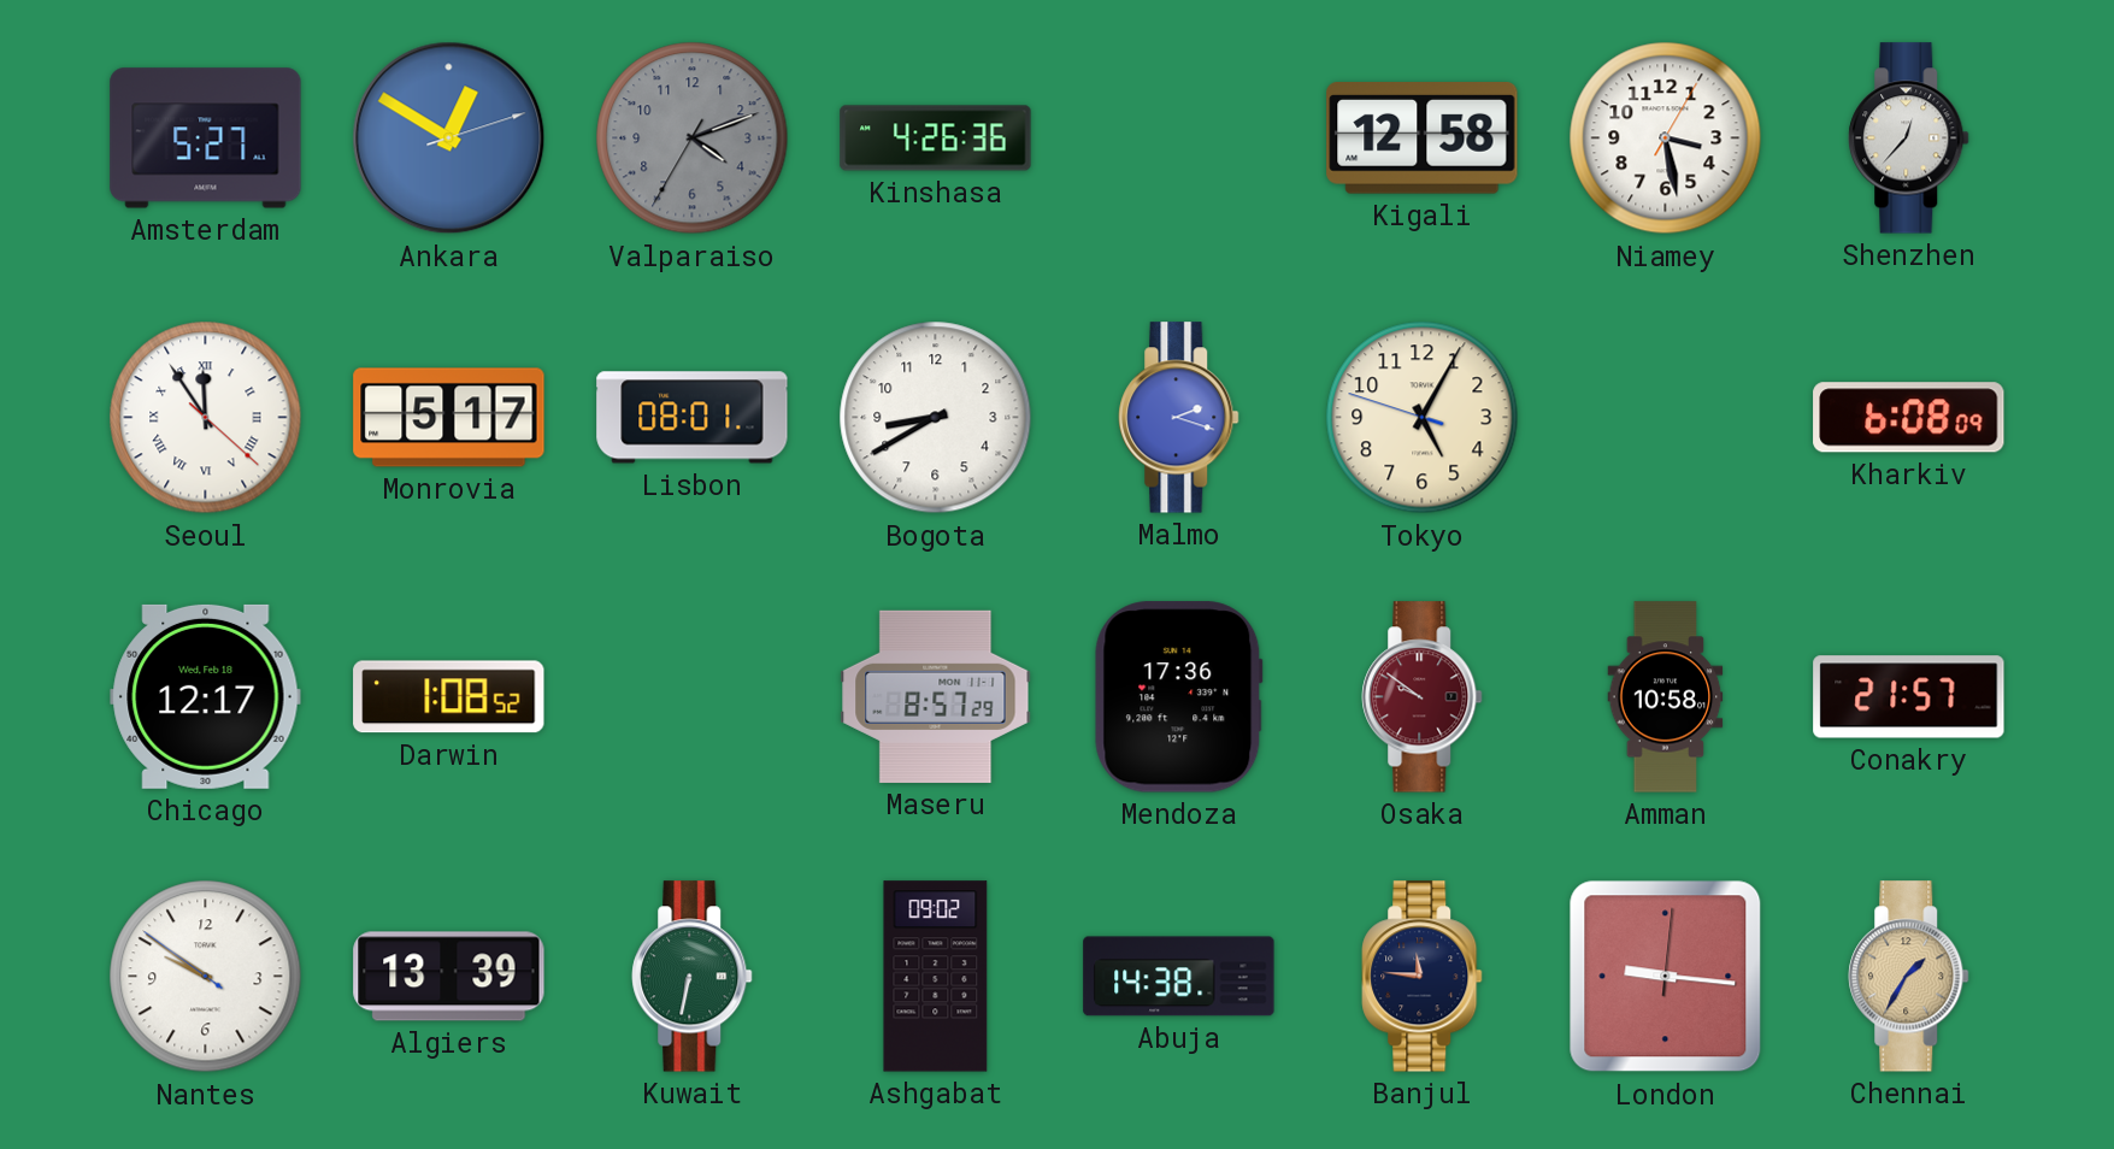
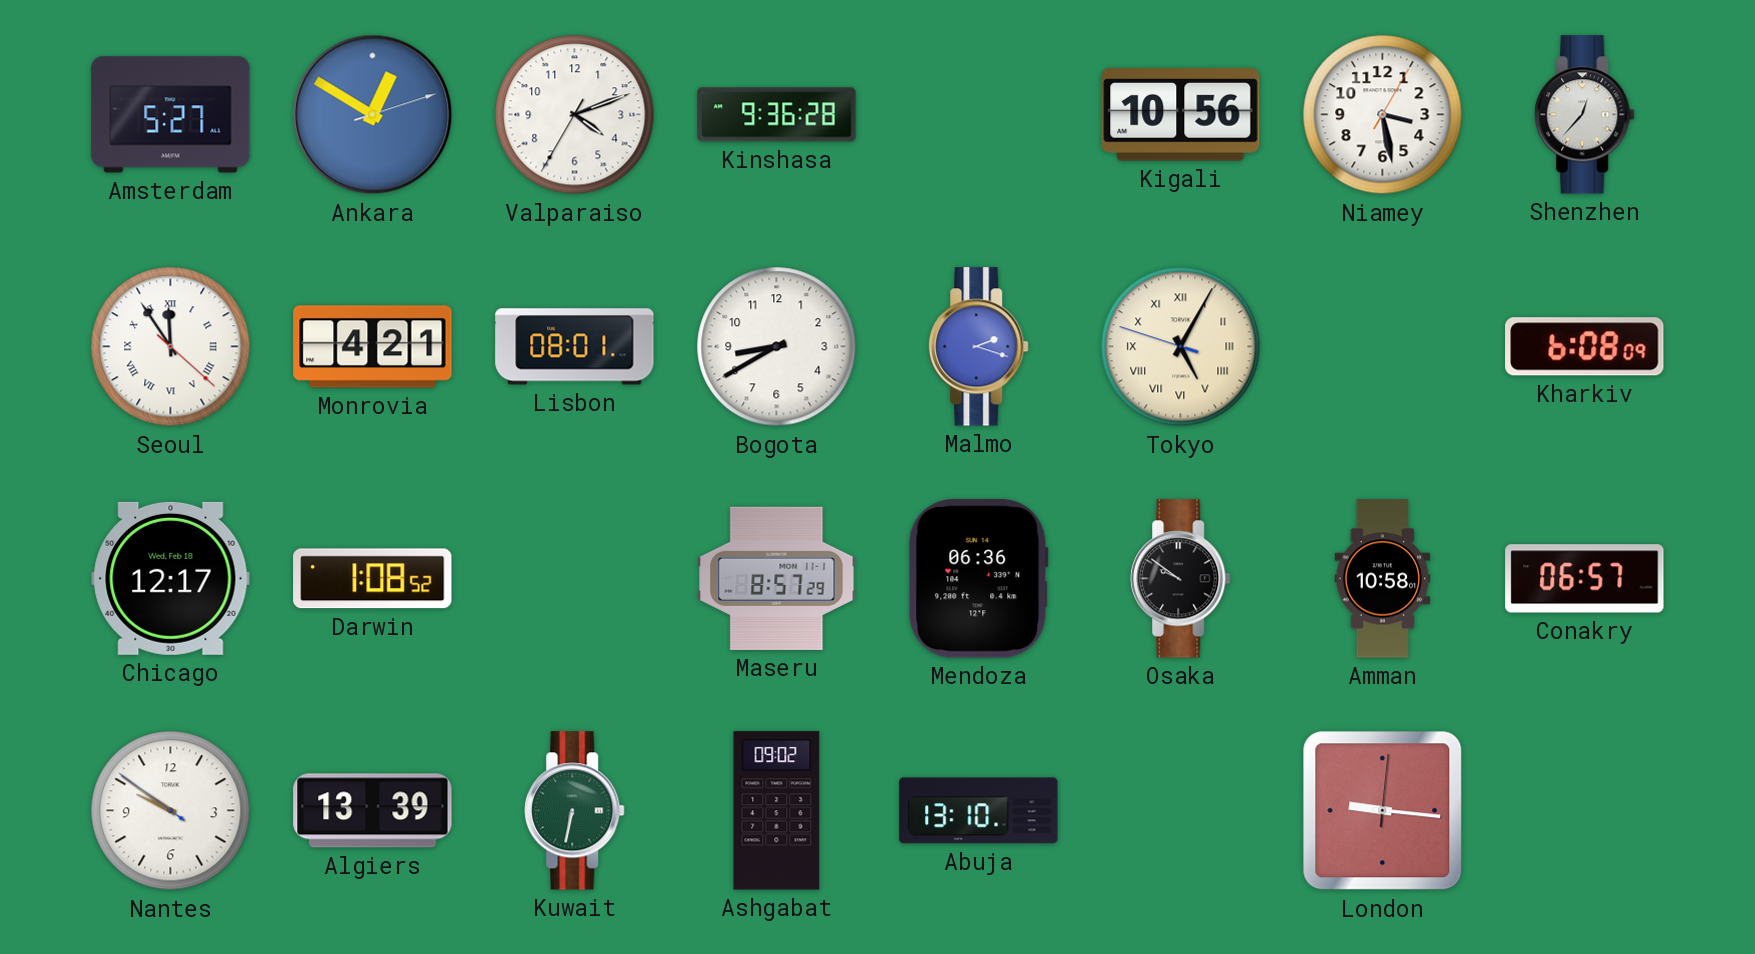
Valparaiso dial: grey -> white (575, 115)
Kinshasa: 4:26 -> 9:36 (777, 115)
Kigali: 12:58 -> 10:56 (1181, 115)
Monrovia: 5:17 -> 4:21 (373, 347)
Tokyo numerals: Arabic -> Roman (1181, 347)
Mendoza: 17:36 -> 06:36 (979, 579)
Osaka dial: burgundy -> black (1181, 579)
Conakry: 21:57 -> 06:57 (1585, 579)
Abuja: 14:38 -> 13:10 (979, 811)
Banjul: 11:46 -> none (1423, 977)
Chennai: 1:35 -> none (1909, 977)
